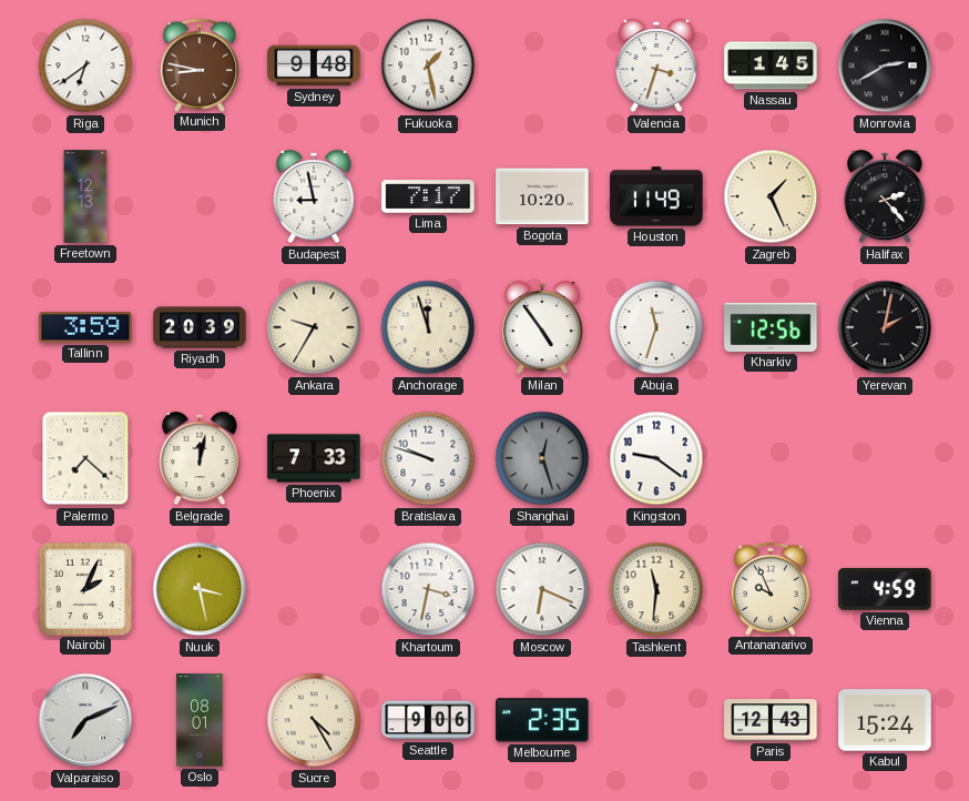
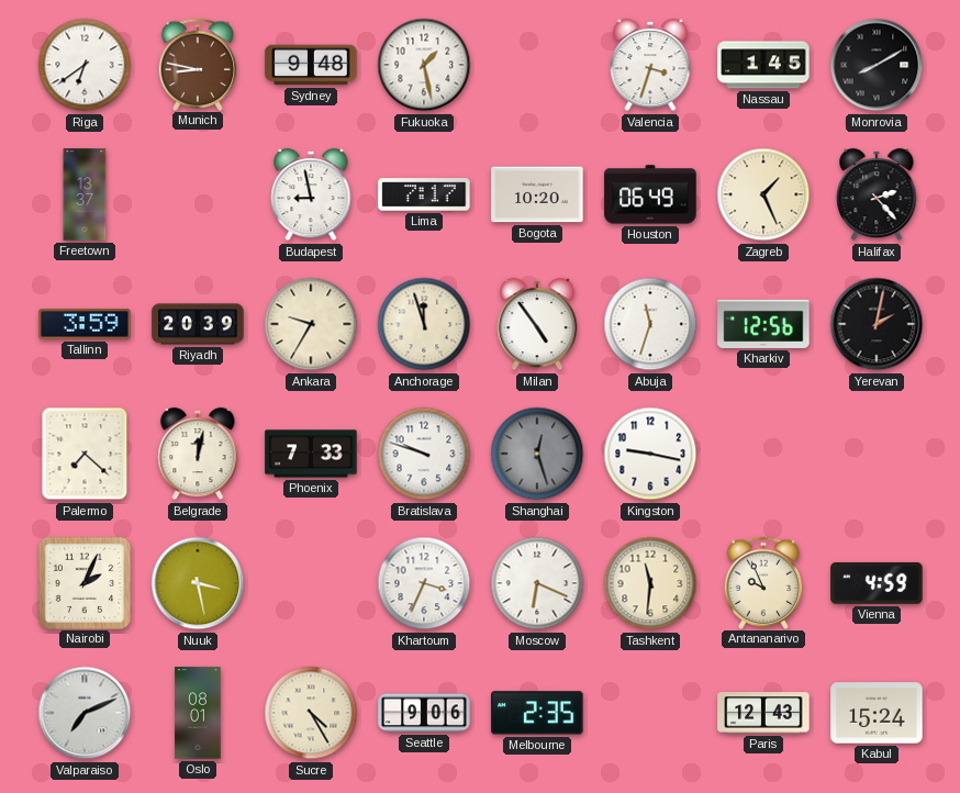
Monrovia: 2:40 -> 8:10 (877, 65)
Freetown: 12:13 -> 13:37 (85, 194)
Houston: 11:49 -> 06:49 (650, 194)
Kingston: 9:21 -> 9:17 (650, 454)
Khartoum: 3:32 -> 3:34 (424, 583)
